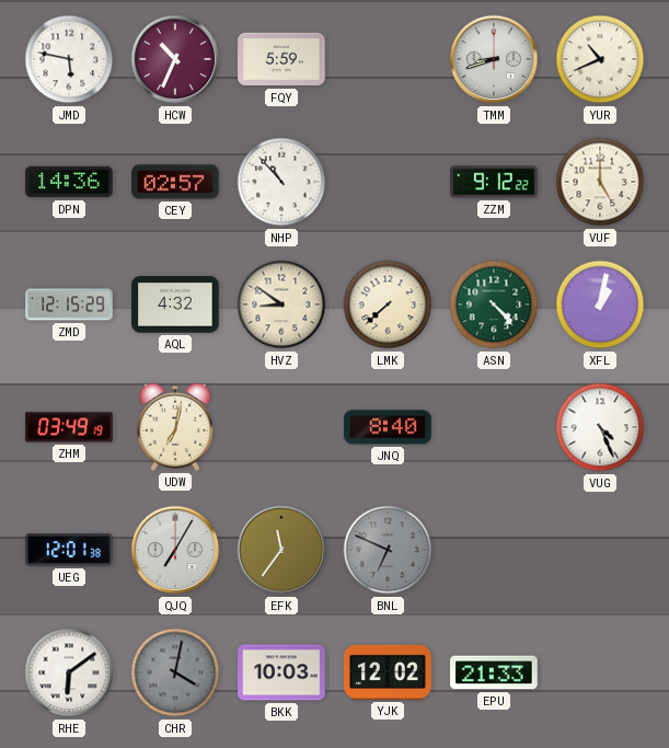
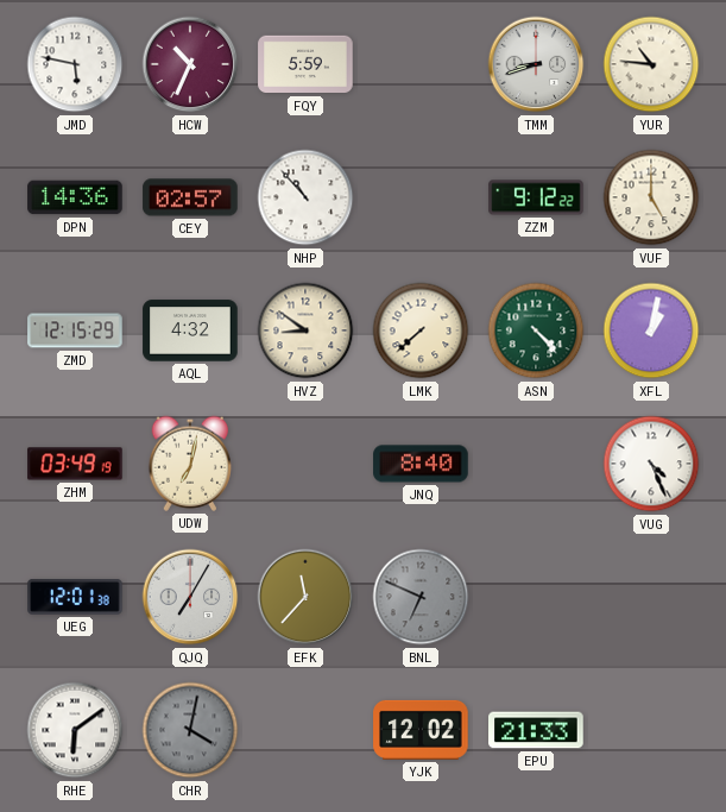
YUR: 10:41 -> 10:46 (651, 64)
EFK: 11:36 -> 11:37 (305, 597)
BKK: 10:03 -> none (281, 672)
